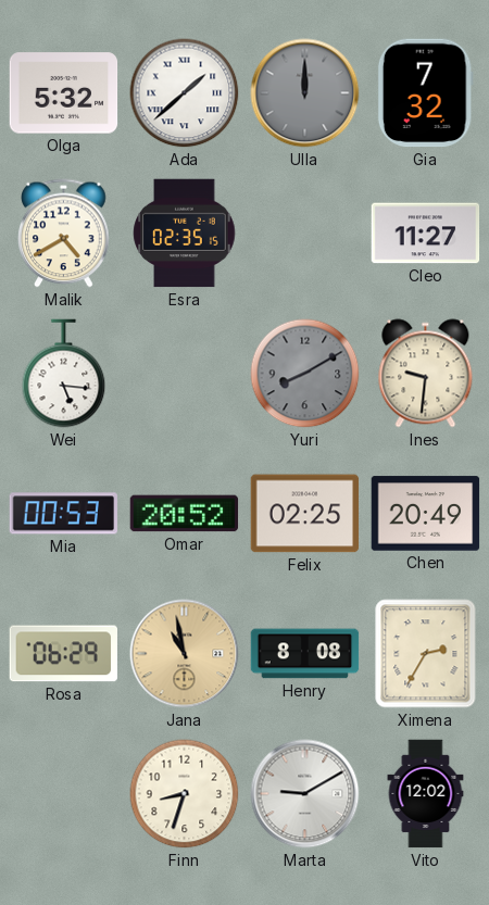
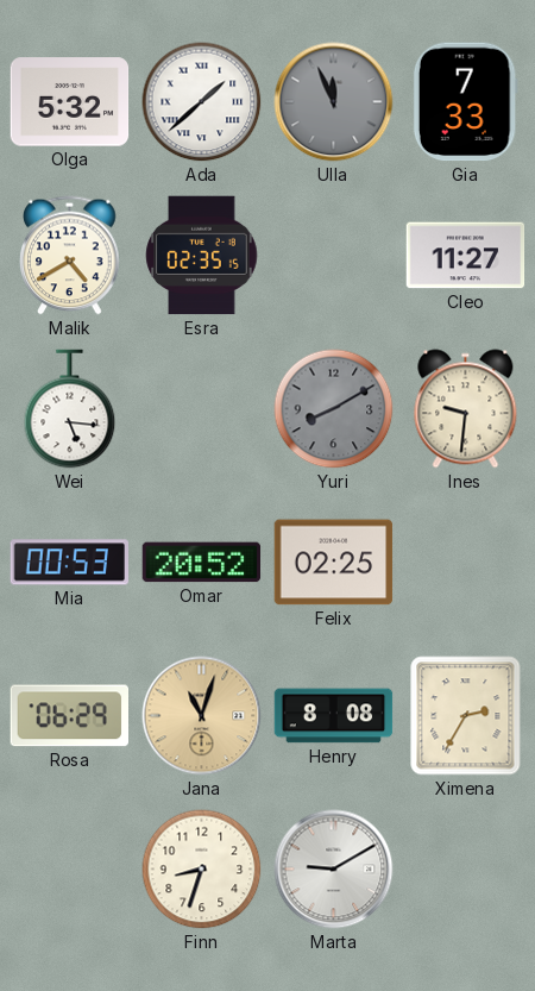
Ulla: 12:00 -> 11:56 (334, 102)
Gia: 7:32 -> 7:33 (465, 102)
Chen: 20:49 -> none (426, 514)
Jana: 10:58 -> 11:03 (202, 716)
Vito: 12:02 -> none (426, 794)
